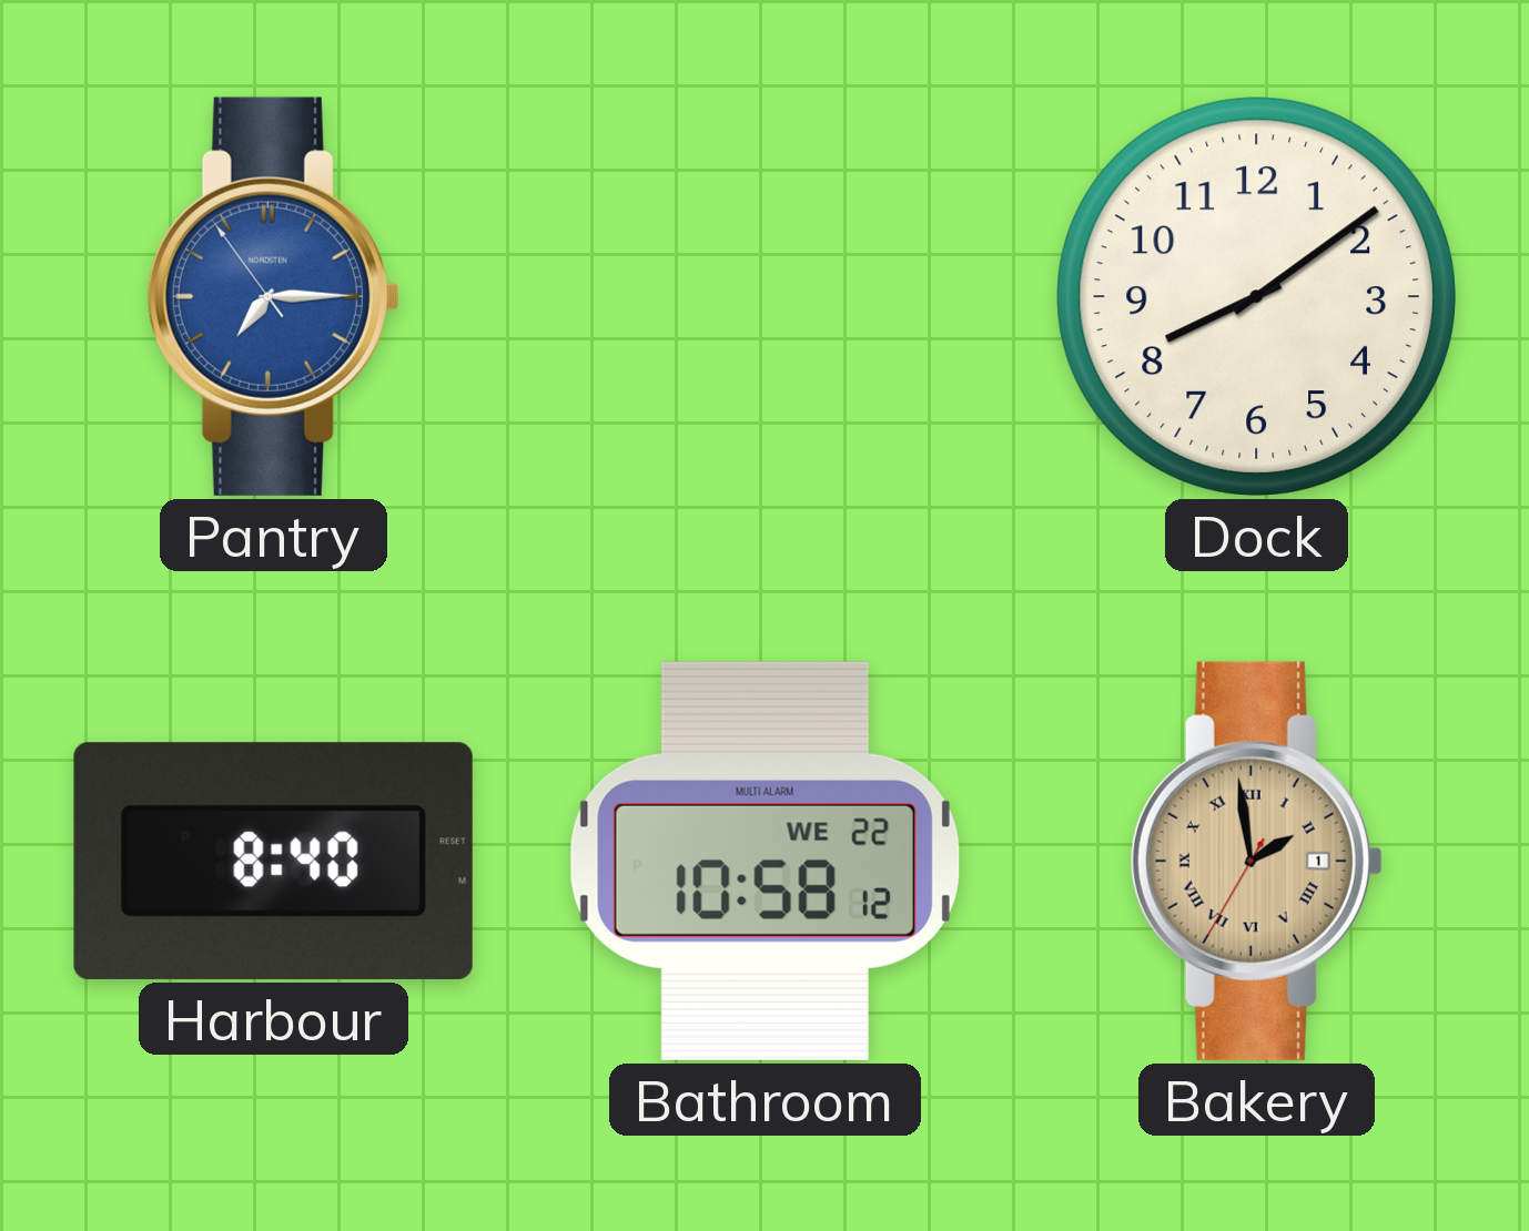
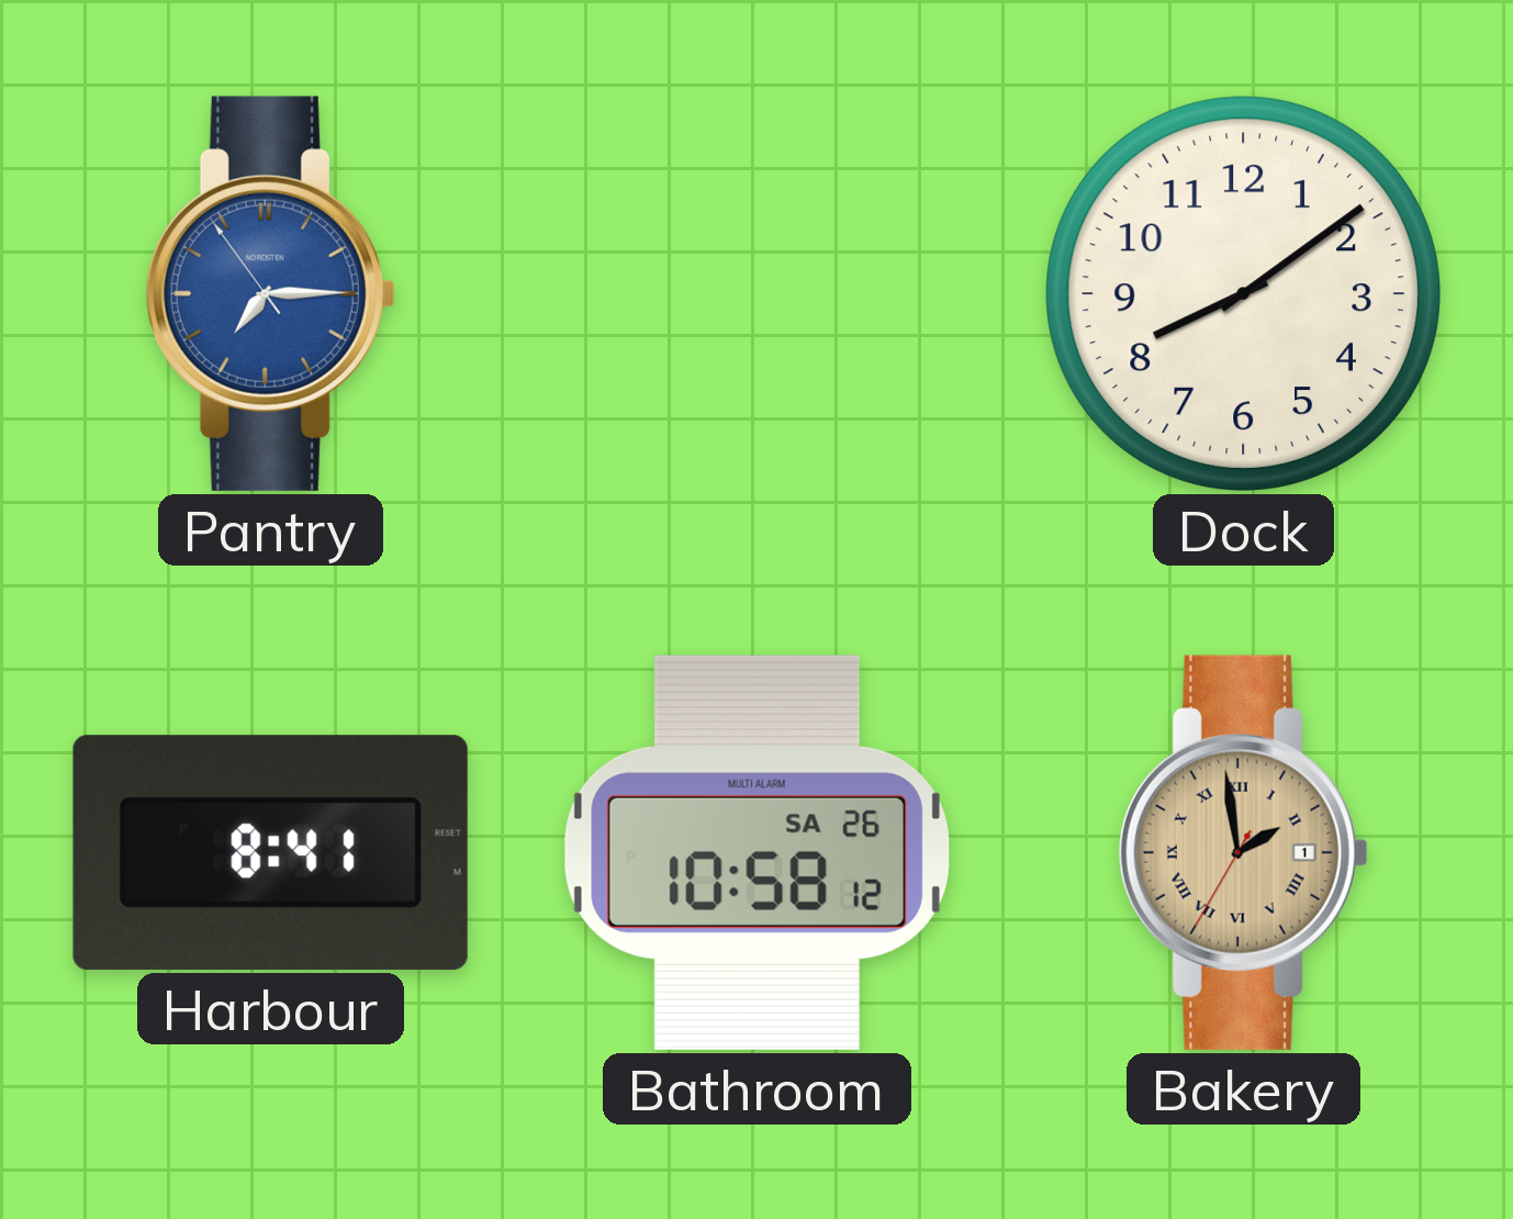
Harbour: 8:40 -> 8:41 (270, 852)
Bathroom date: WE 22 -> SA 26 (756, 852)
